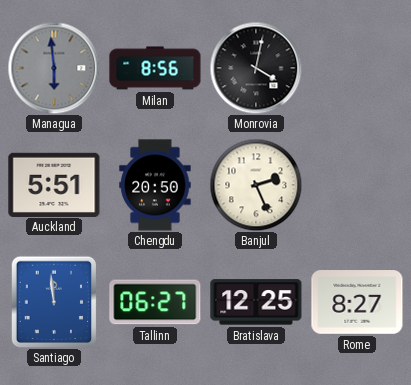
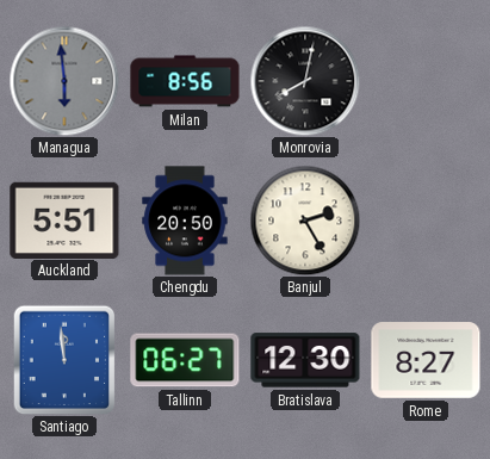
Monrovia: 4:02 -> 8:02 (305, 81)
Banjul: 2:26 -> 2:25 (305, 221)
Bratislava: 12:25 -> 12:30 (305, 360)
